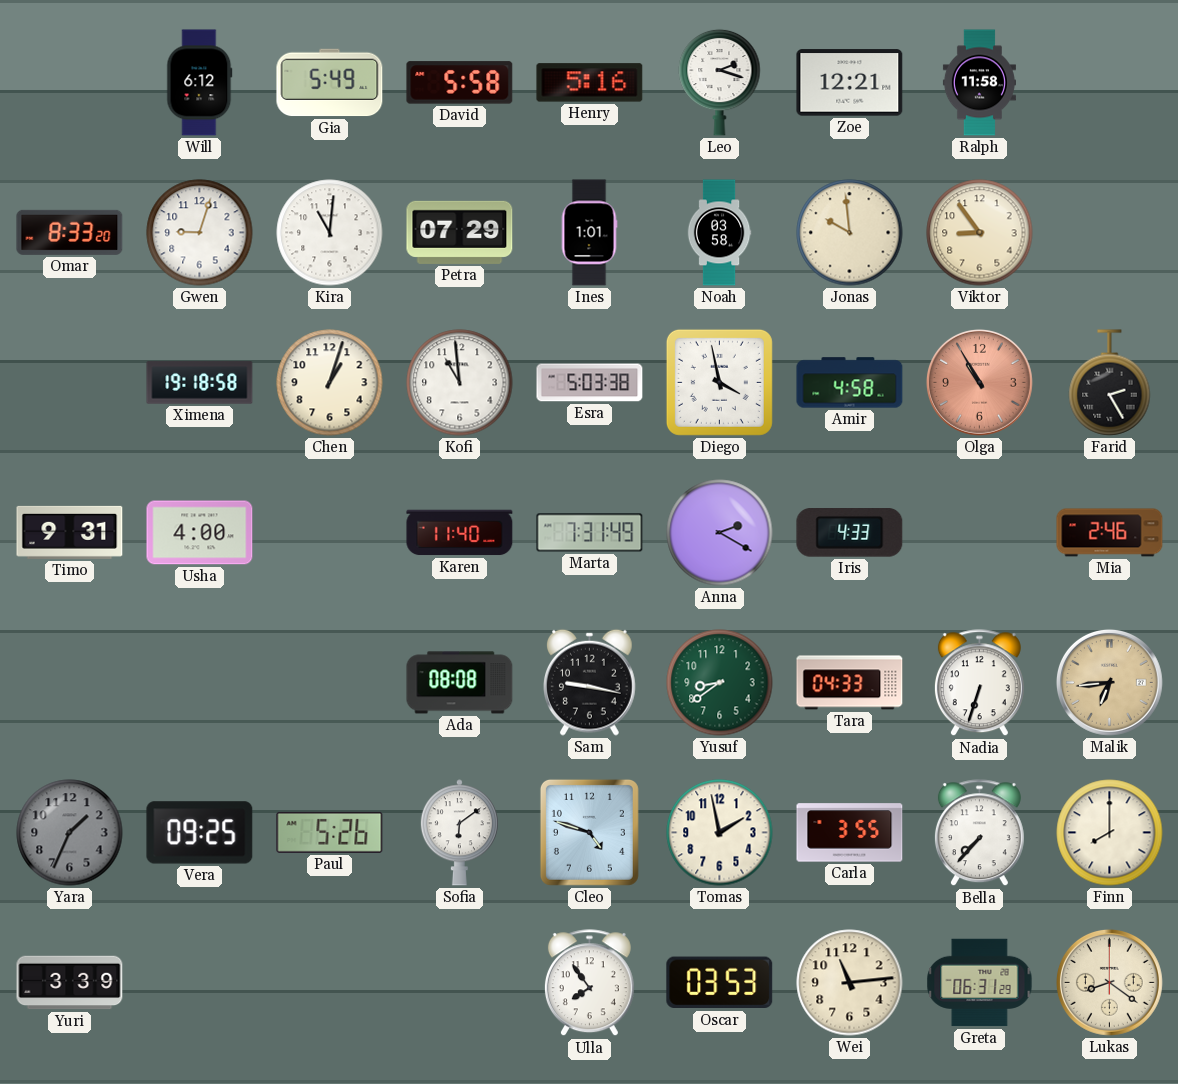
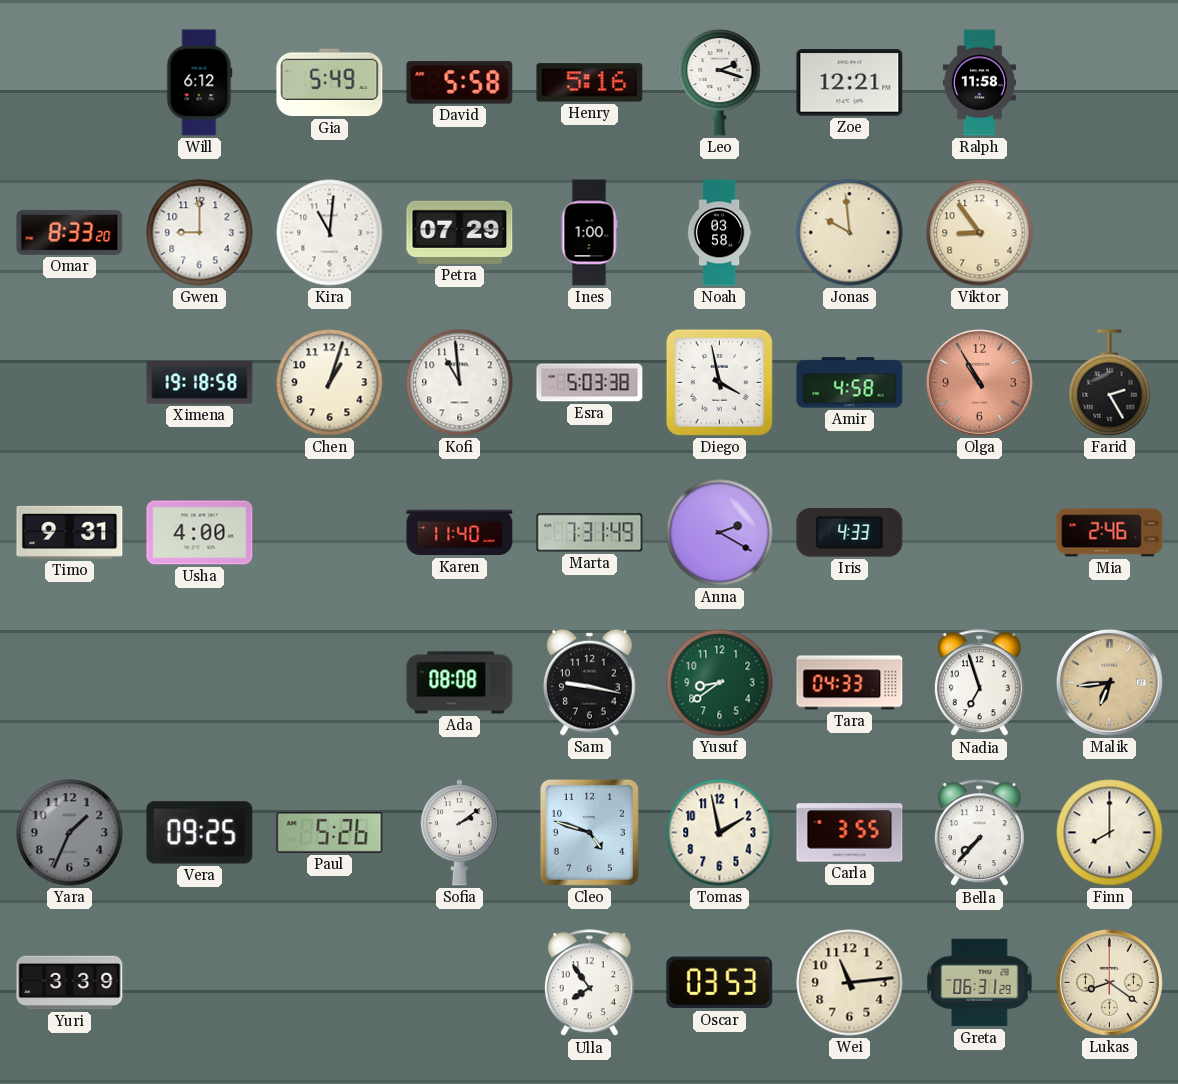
Gwen: 9:03 -> 9:00 (200, 233)
Ines: 1:01 -> 1:00 (589, 233)
Nadia: 6:33 -> 6:57 (979, 683)
Sofia: 6:09 -> 2:09 (459, 833)
